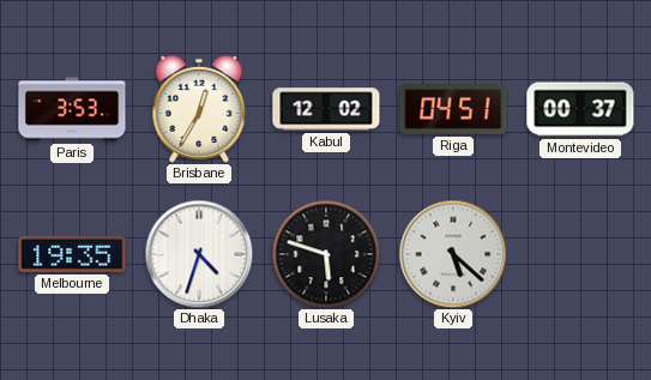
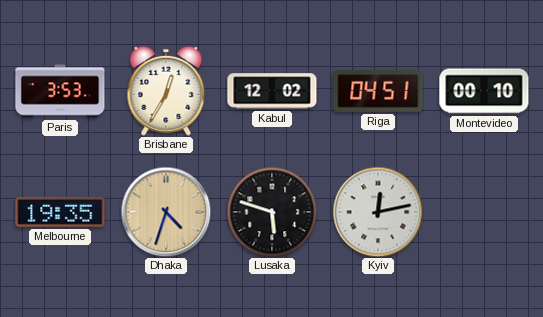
Montevideo: 00:37 -> 00:10 (484, 91)
Dhaka dial: white -> champagne (166, 212)
Kyiv: 5:22 -> 12:13 (378, 212)
